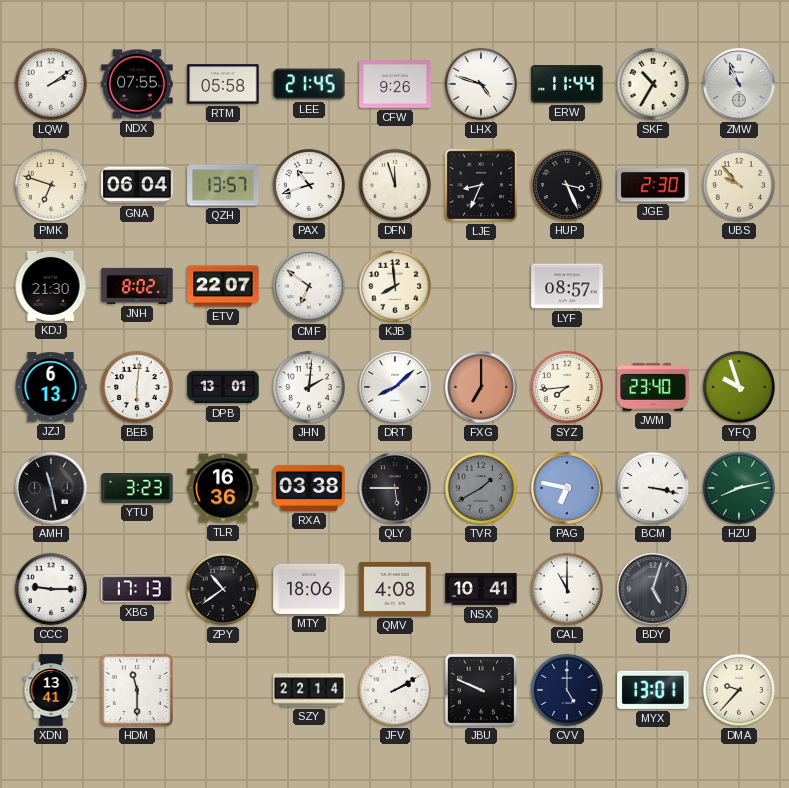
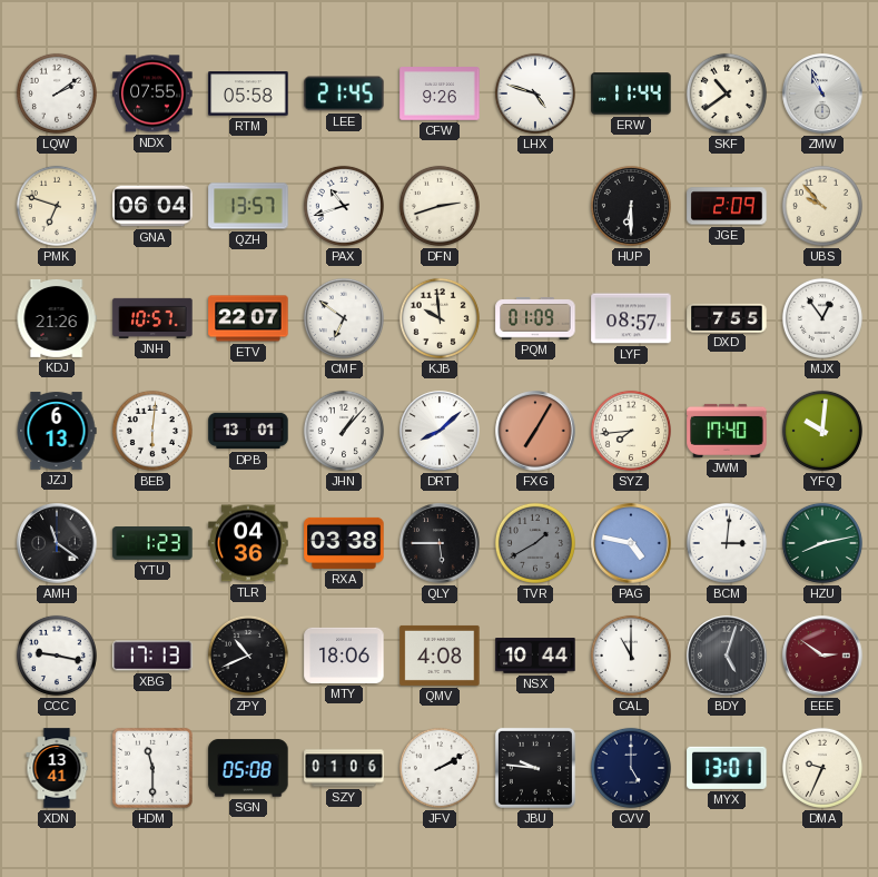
SKF: 10:35 -> 10:39 (727, 93)
DFN: 11:57 -> 2:42 (440, 206)
LJE: 8:34 -> none (481, 185)
HUP: 3:26 -> 6:30 (631, 206)
JGE: 2:30 -> 2:09 (727, 206)
KDJ: 21:30 -> 21:26 (57, 318)
JNH: 8:02 -> 10:57 (152, 318)
KJB: 7:59 -> 9:59 (440, 318)
PQM: none -> 01:09 (535, 319)
DXD: none -> 7:55 (727, 317)
MJX: none -> 12:54 (822, 318)
JHN: 2:01 -> 1:07 (344, 431)
FXG: 7:00 -> 7:05 (535, 431)
JWM: 23:40 -> 17:40 (727, 431)
YFQ: 9:57 -> 10:01 (822, 431)
AMH: 11:28 -> 11:21 (57, 543)
YTU: 3:23 -> 1:23 (152, 543)
TLR: 16:36 -> 04:36 (248, 543)
PAG: 6:47 -> 4:47 (631, 543)
BCM: 3:17 -> 3:01 (727, 543)
CCC: 9:15 -> 9:17 (57, 656)
ZPY: 10:39 -> 10:41 (248, 656)
NSX: 10:41 -> 10:44 (535, 656)
EEE: none -> 2:51 (822, 656)
SGN: none -> 05:08 (248, 768)
SZY: 22:14 -> 01:06 (344, 768)
JBU: 9:49 -> 9:46 (535, 768)
DMA: 9:37 -> 9:34 (822, 768)
